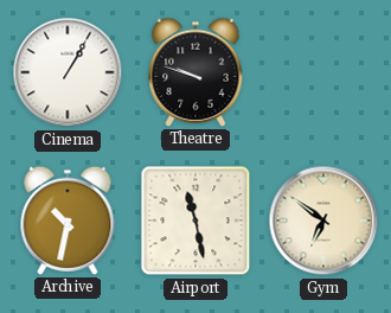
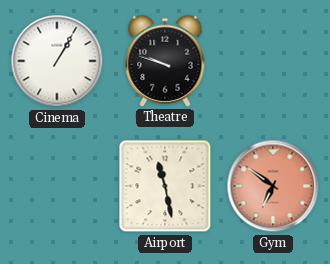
Archive: 10:32 -> none (68, 221)
Gym dial: cream -> salmon (273, 186)
